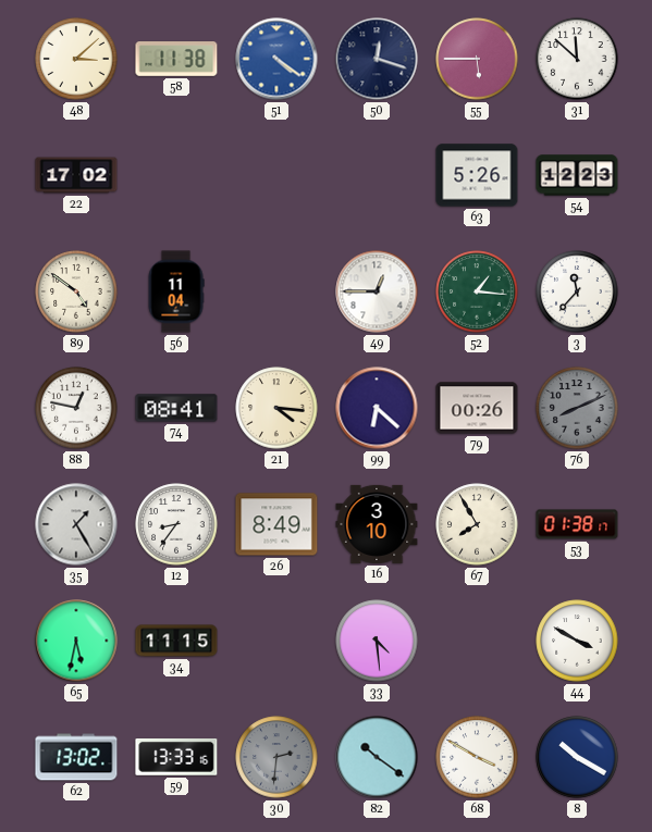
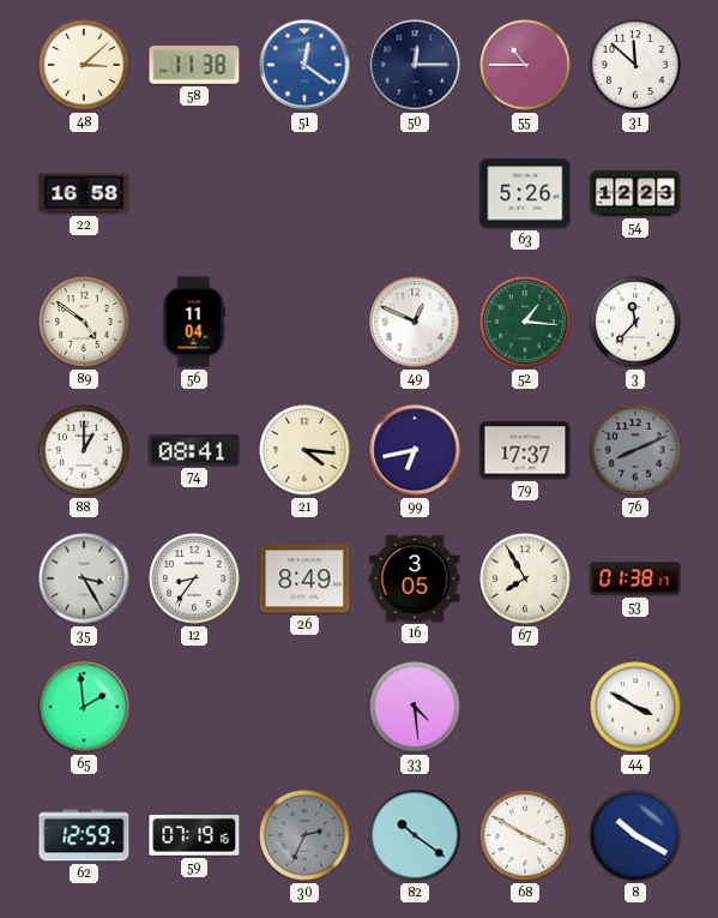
51: 4:21 -> 12:21 (304, 65)
50: 12:18 -> 12:15 (415, 65)
55: 5:45 -> 10:45 (525, 65)
22: 17:02 -> 16:58 (84, 193)
49: 12:45 -> 12:49 (415, 322)
88: 12:47 -> 1:00 (84, 450)
99: 6:22 -> 6:43 (415, 450)
79: 00:26 -> 17:37 (525, 450)
35: 1:25 -> 3:25 (84, 578)
16: 3:10 -> 3:05 (415, 578)
65: 5:32 -> 1:59 (84, 707)
34: 11:15 -> none (176, 641)
62: 13:02 -> 12:59 (84, 835)
59: 13:33 -> 07:19 (194, 836)
30: 2:31 -> 2:34 (304, 835)
